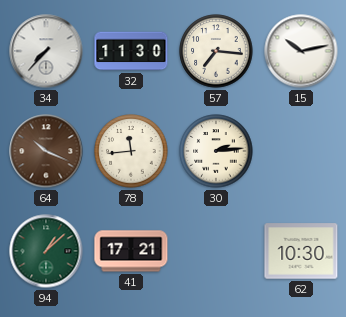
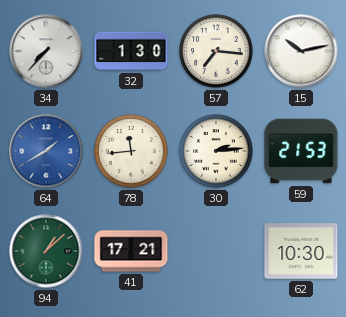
32: 11:30 -> 1:30 (131, 51)
64: 10:19 -> 1:40 (46, 151)
64 dial: brown -> blue (46, 151)
59: none -> 21:53 (301, 151)
